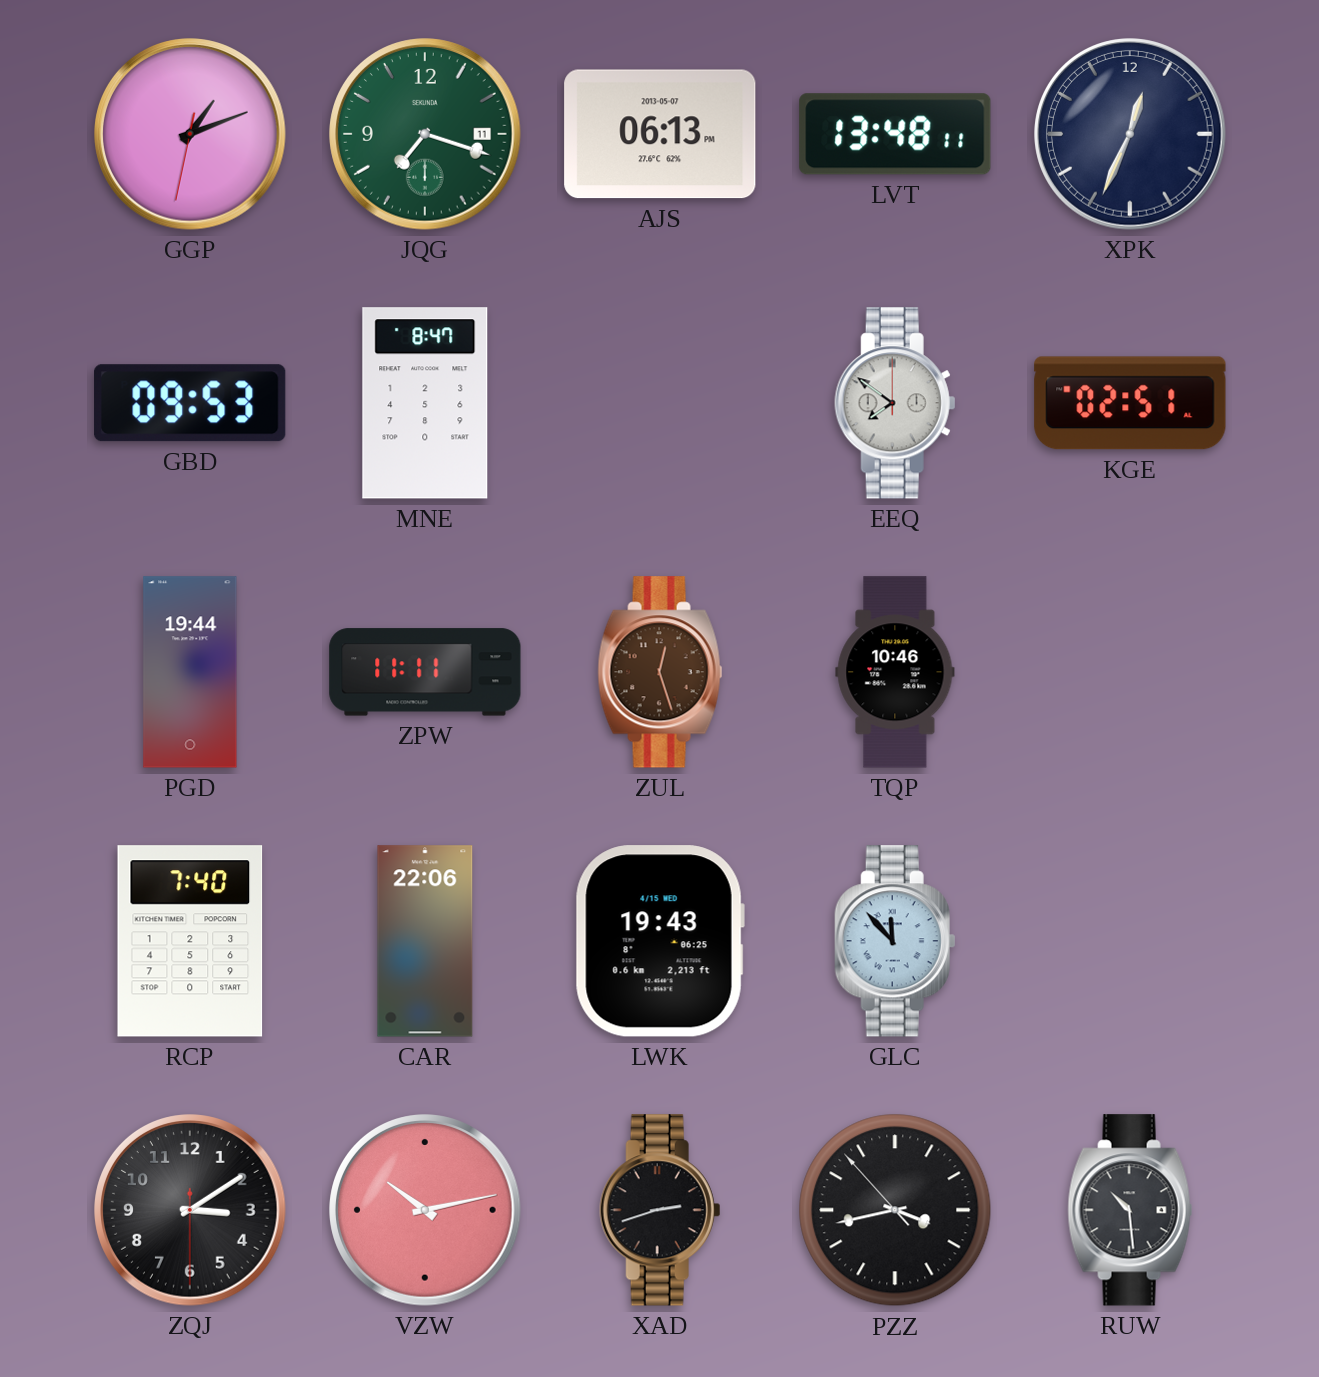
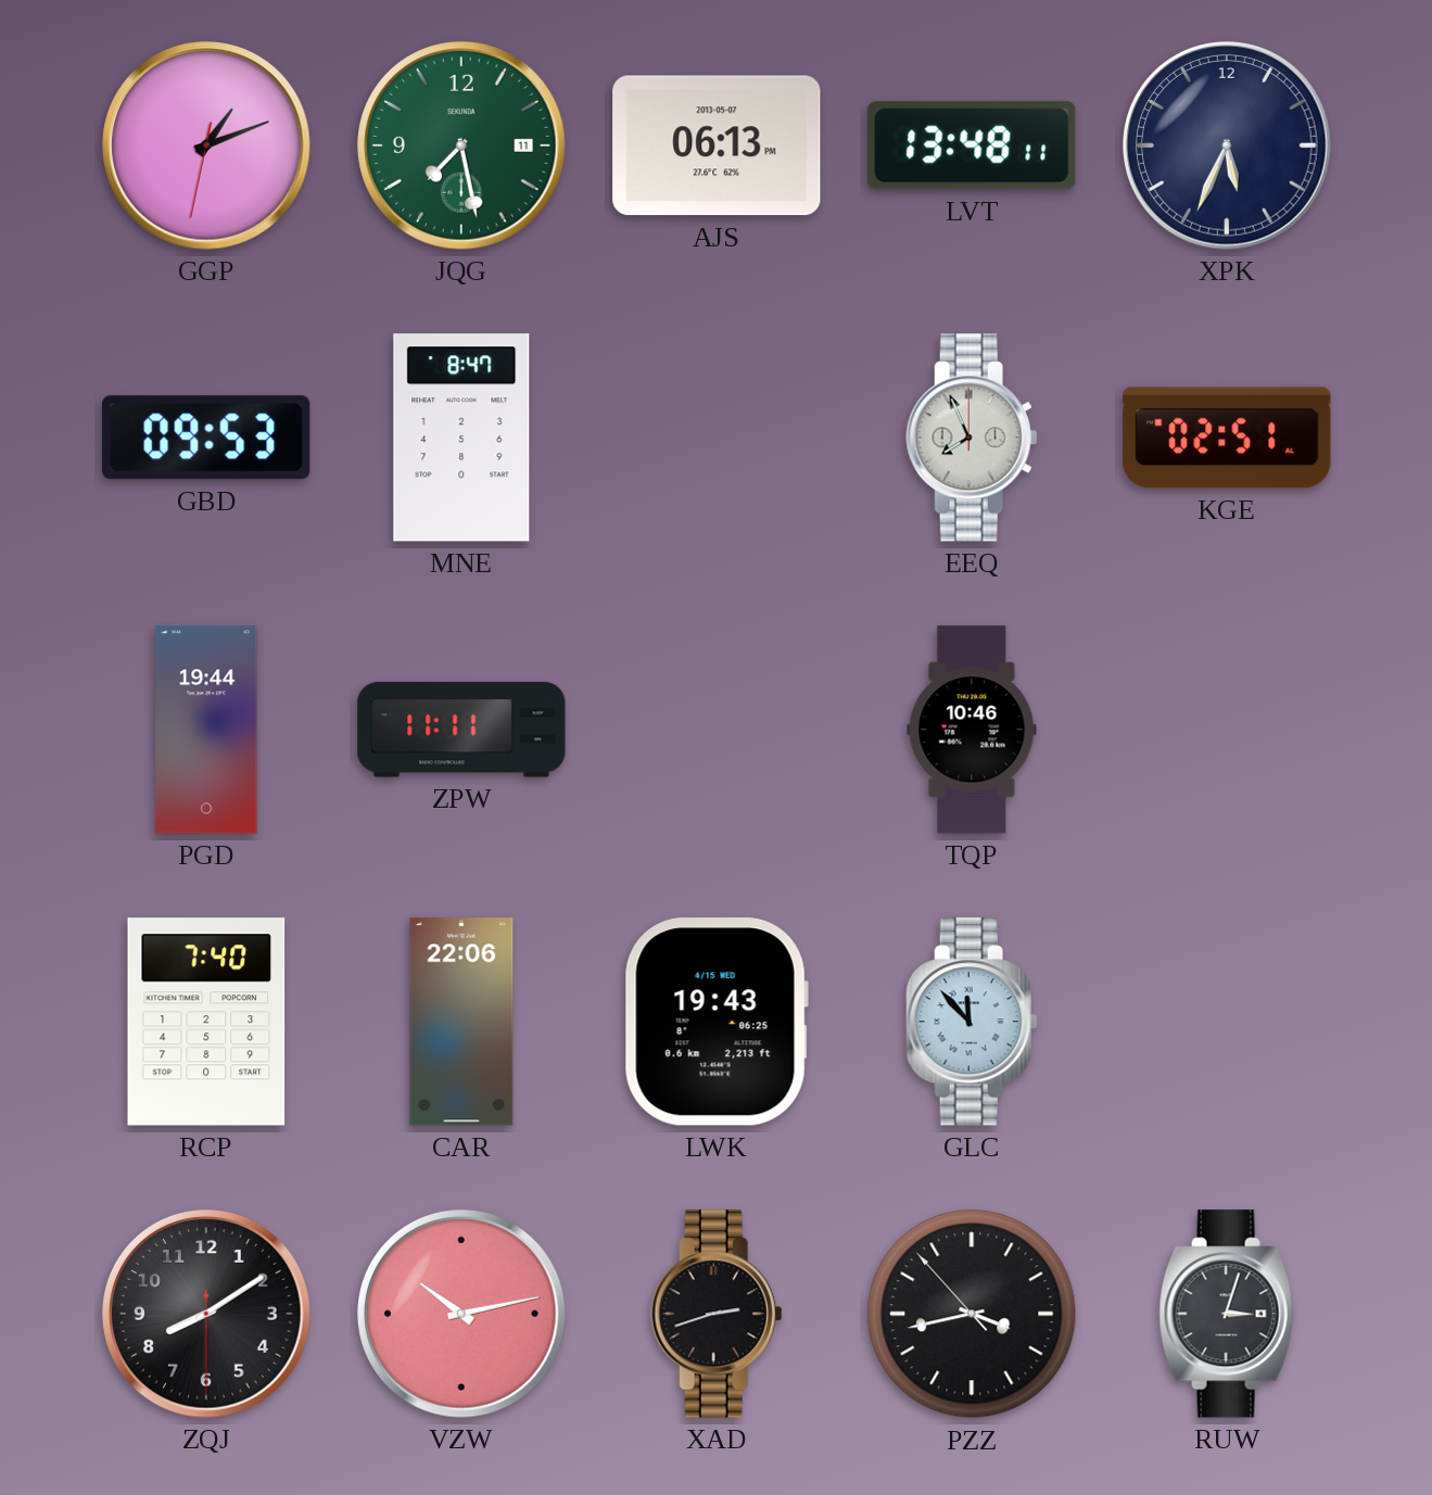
JQG: 7:18 -> 7:28 (461, 145)
XPK: 12:34 -> 5:34 (1227, 145)
EEQ: 7:51 -> 7:56 (972, 438)
ZUL: 12:27 -> none (660, 672)
ZQJ: 3:09 -> 8:09 (206, 1314)
RUW: 10:29 -> 3:03 (1227, 1314)
